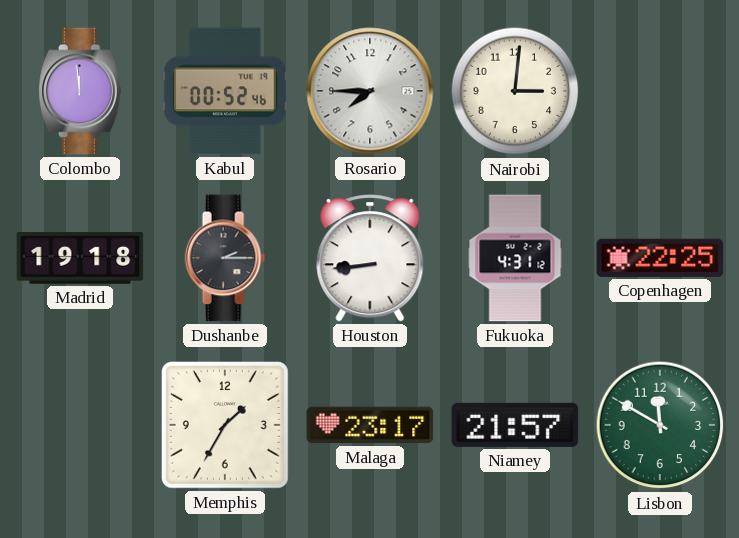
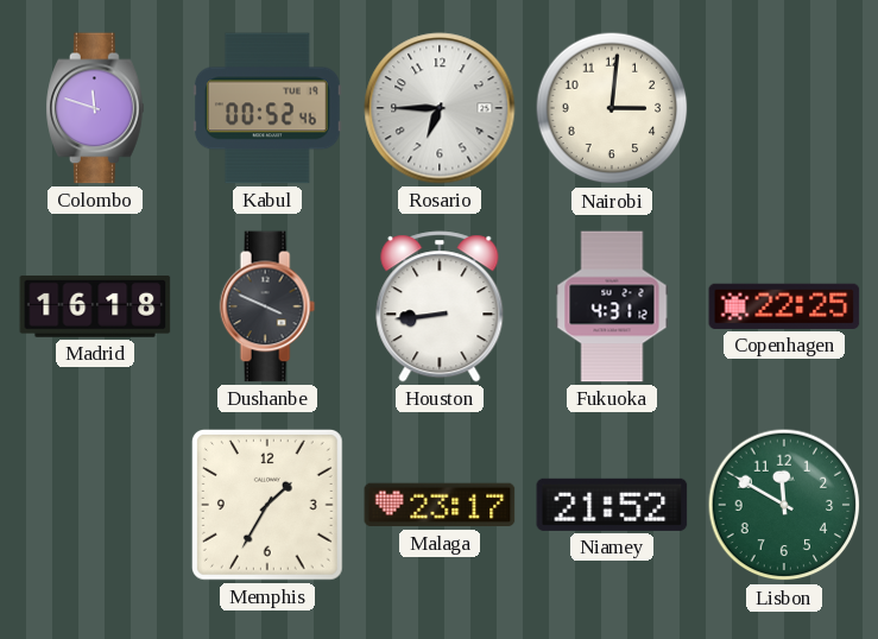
Colombo: 11:59 -> 11:48 (95, 108)
Rosario: 7:45 -> 6:45 (440, 108)
Madrid: 19:18 -> 16:18 (95, 306)
Dushanbe: 2:15 -> 3:49 (267, 306)
Niamey: 21:57 -> 21:52 (612, 505)
